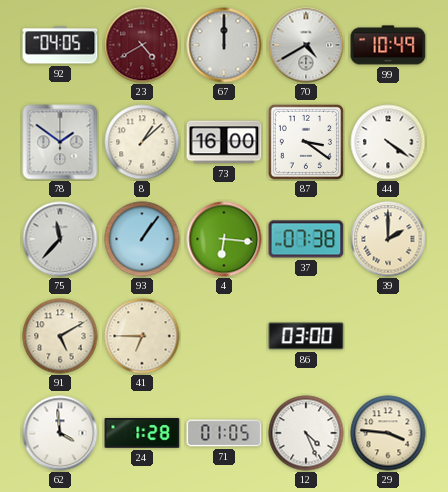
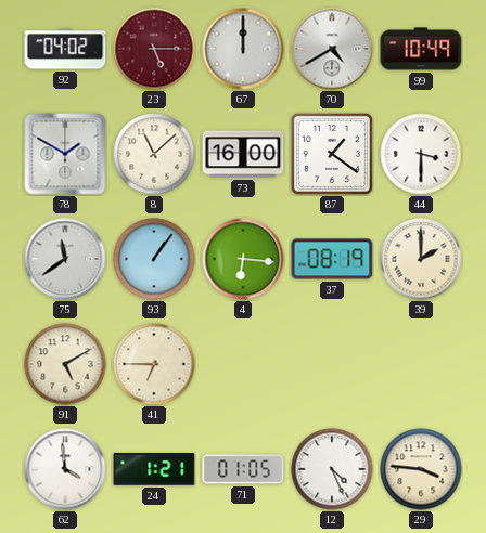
92: 04:05 -> 04:02 (65, 49)
23: 4:40 -> 5:15 (154, 49)
78: 1:51 -> 1:50 (65, 154)
8: 1:08 -> 11:08 (154, 154)
87: 3:21 -> 1:21 (332, 154)
44: 4:21 -> 3:30 (421, 154)
75: 11:37 -> 11:39 (65, 259)
37: 07:38 -> 08:19 (332, 259)
86: 03:00 -> none (306, 336)
24: 1:28 -> 1:21 (154, 470)
